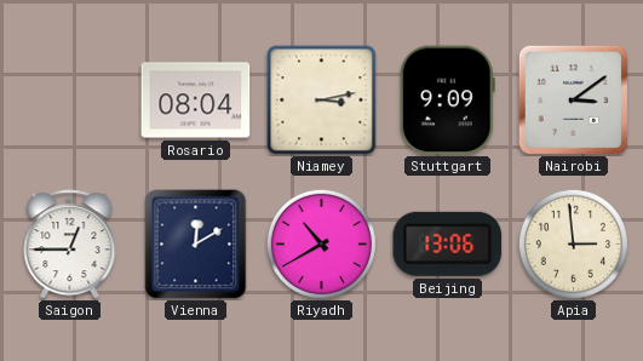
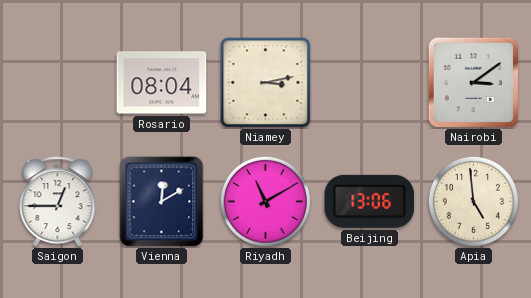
Stuttgart: 9:09 -> none (447, 101)
Riyadh: 10:40 -> 11:10 (265, 201)
Apia: 2:59 -> 4:59 (473, 201)
